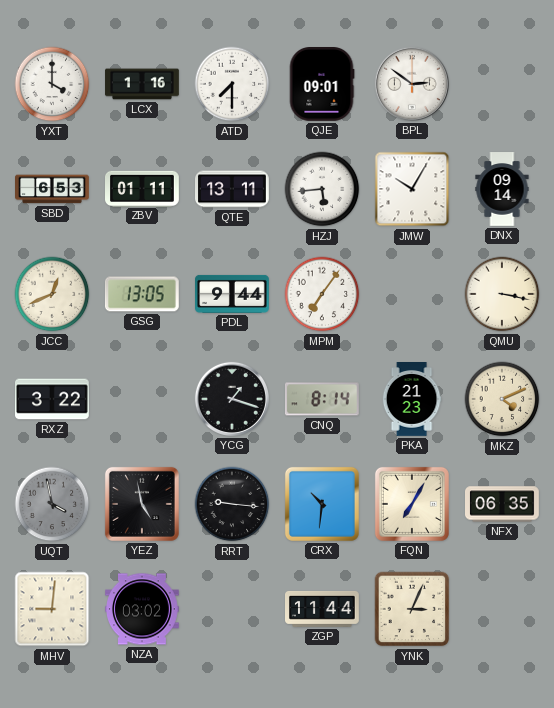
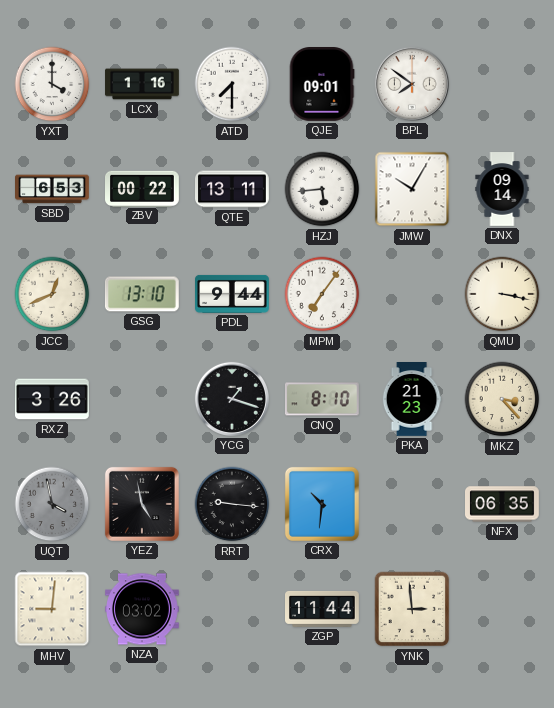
BPL: 2:51 -> 7:51 (412, 84)
ZBV: 01:11 -> 00:22 (143, 188)
GSG: 13:05 -> 13:10 (142, 294)
RXZ: 3:22 -> 3:26 (53, 399)
CNQ: 8:14 -> 8:10 (322, 399)
MKZ: 4:11 -> 3:23 (502, 399)
FQN: 7:05 -> none (412, 504)
YNK: 3:04 -> 2:59 (412, 609)
